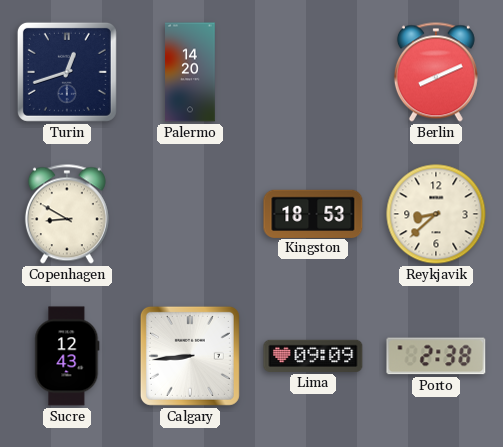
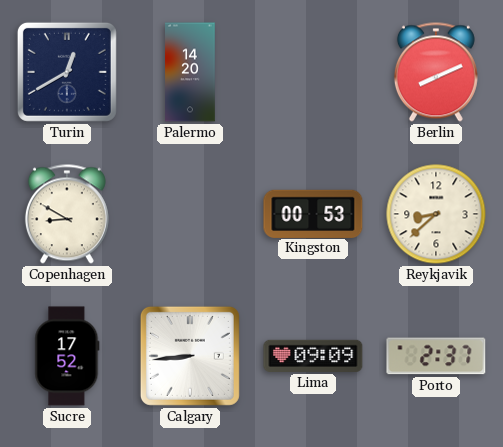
Turin: 12:42 -> 12:40 (67, 72)
Kingston: 18:53 -> 00:53 (313, 213)
Sucre: 12:43 -> 17:52 (67, 356)
Porto: 2:38 -> 2:37 (436, 356)
